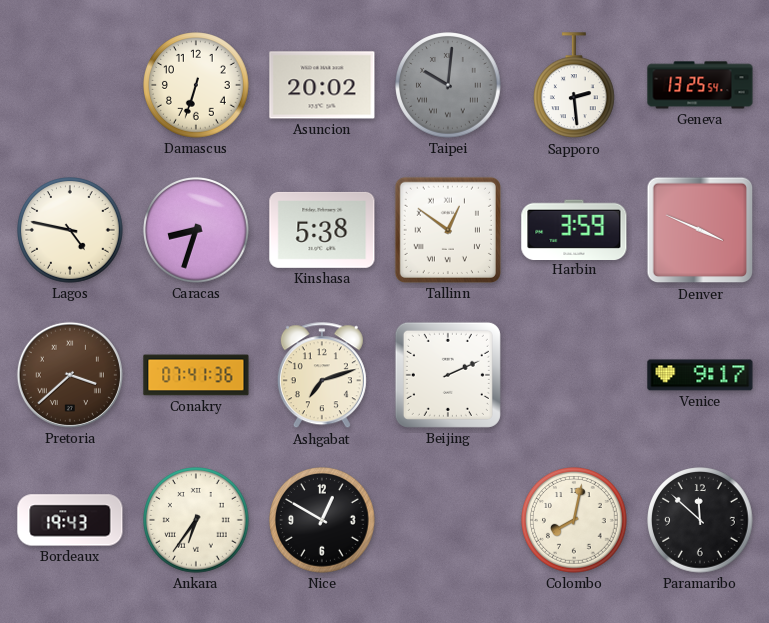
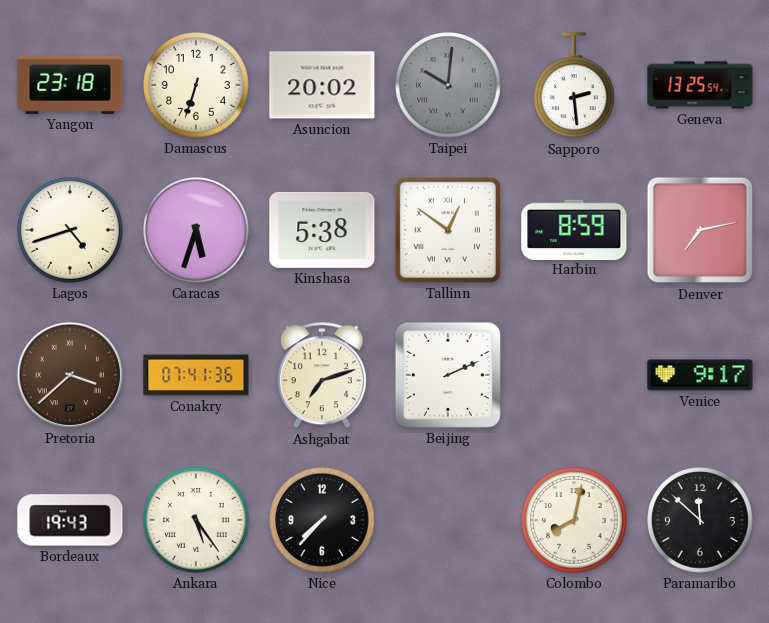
Yangon: none -> 23:18 (70, 85)
Lagos: 4:47 -> 4:42 (70, 230)
Caracas: 8:33 -> 5:33 (196, 230)
Harbin: 3:59 -> 8:59 (574, 229)
Denver: 3:49 -> 7:13 (700, 230)
Ankara: 6:36 -> 5:24 (196, 520)
Nice: 12:50 -> 7:37 (322, 520)
